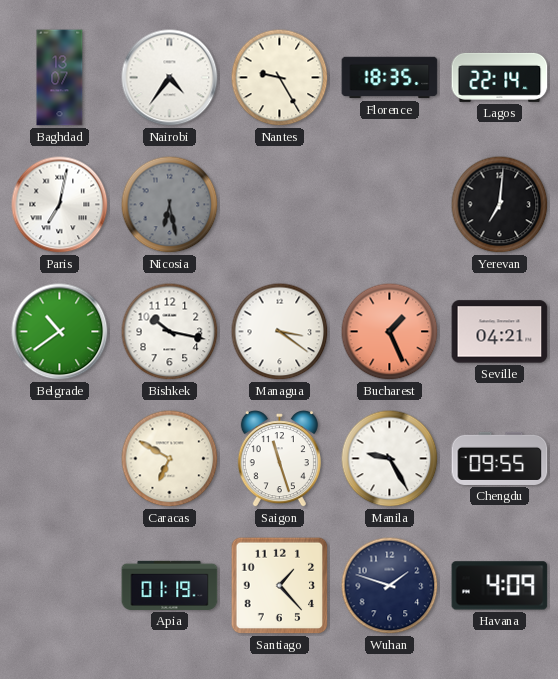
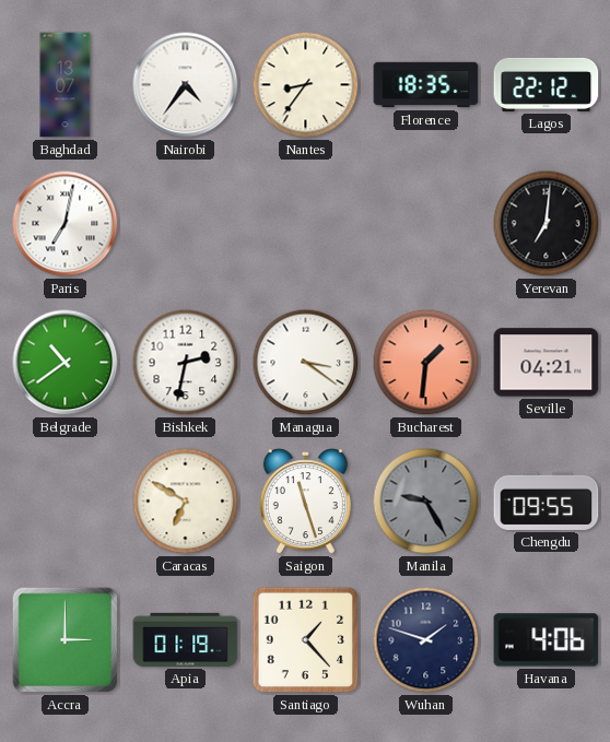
Nantes: 9:25 -> 8:36 (306, 85)
Lagos: 22:14 -> 22:12 (547, 84)
Nicosia: 6:28 -> none (170, 205)
Bishkek: 10:17 -> 2:32 (186, 363)
Bucharest: 1:26 -> 1:31 (426, 363)
Manila dial: white -> grey (426, 502)
Accra: none -> 3:00 (66, 640)
Havana: 4:09 -> 4:06 (547, 640)
